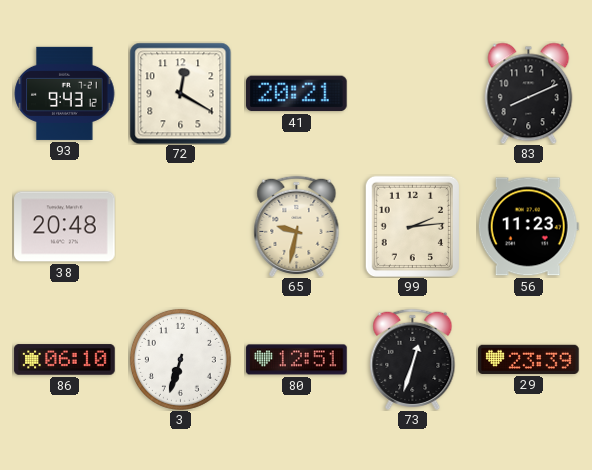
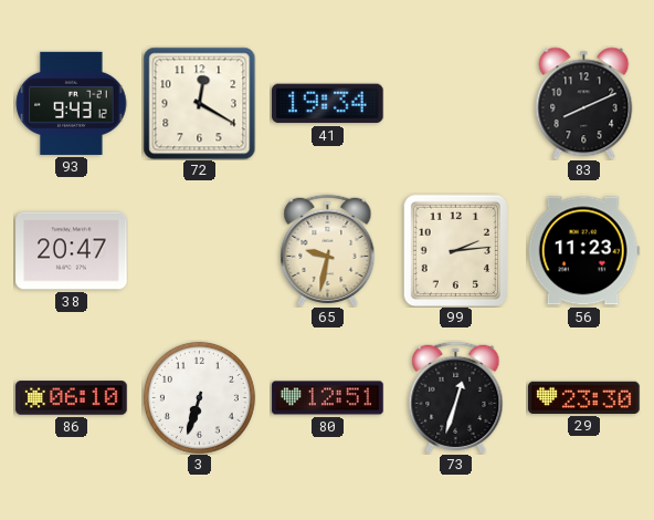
41: 20:21 -> 19:34 (328, 104)
38: 20:48 -> 20:47 (72, 251)
29: 23:39 -> 23:30 (584, 397)
